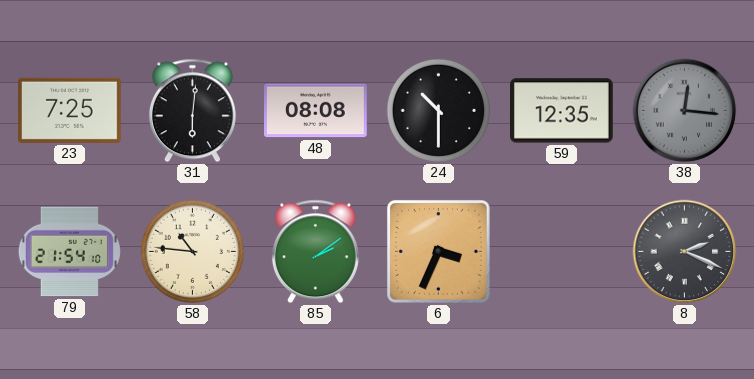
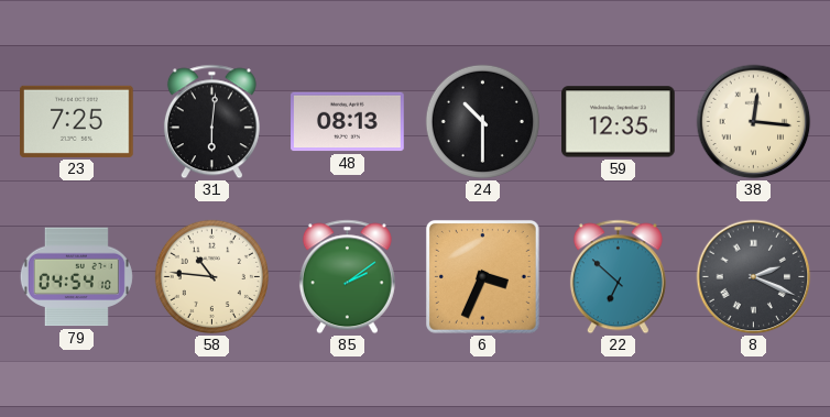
48: 08:08 -> 08:13 (348, 122)
38 dial: grey -> cream (754, 122)
79: 21:54 -> 04:54 (76, 277)
22: none -> 6:52 (618, 277)
